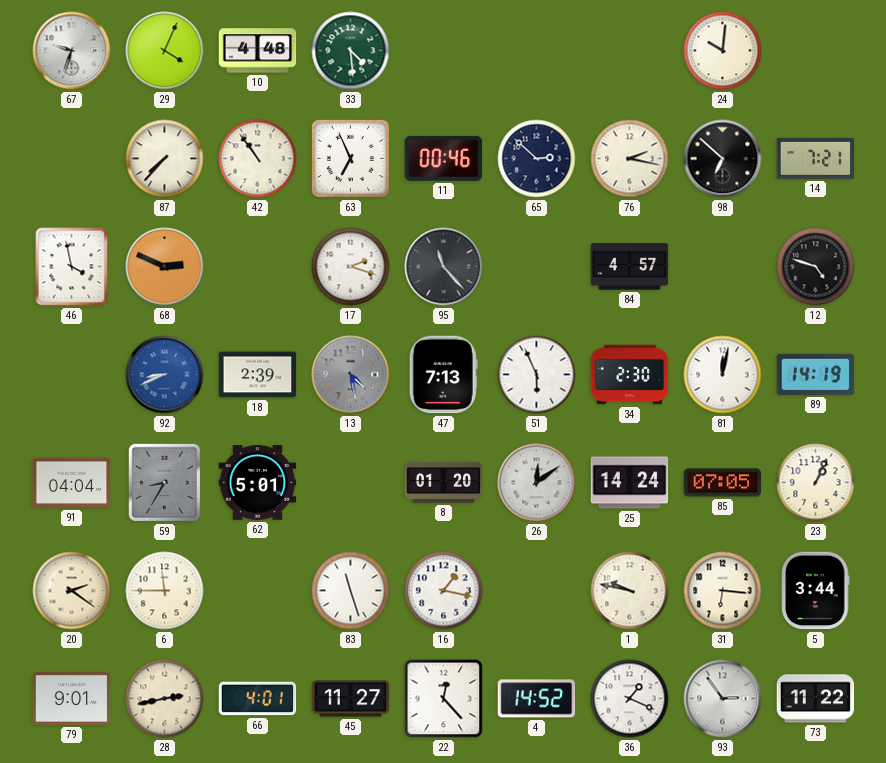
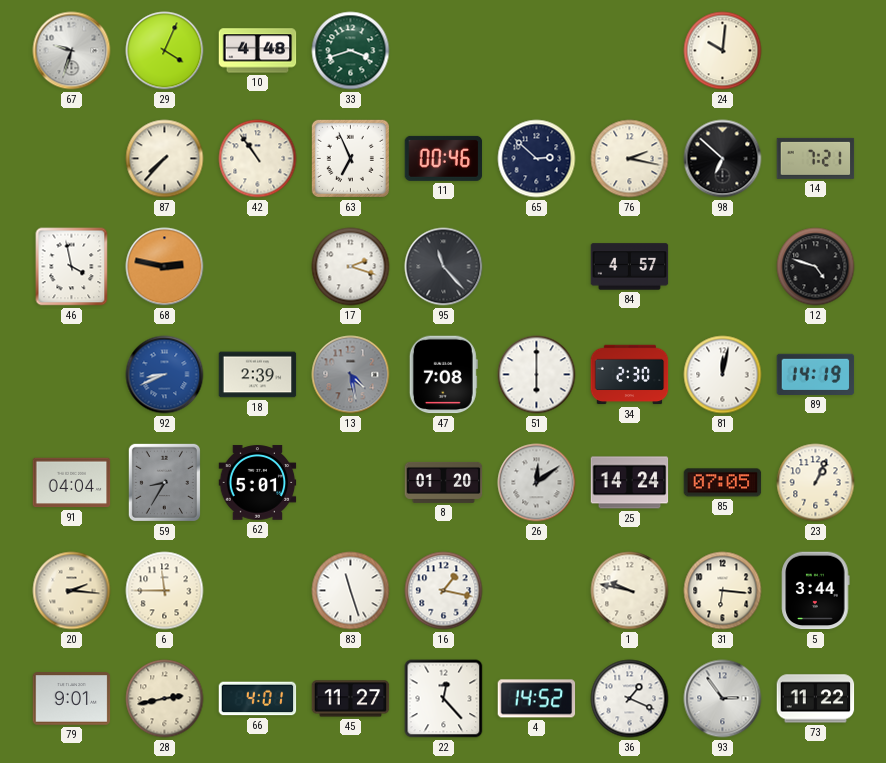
33: 4:29 -> 3:42 (351, 51)
68: 2:49 -> 2:47 (165, 267)
47: 7:13 -> 7:08 (443, 375)
51: 5:56 -> 6:00 (537, 375)
20: 2:21 -> 2:16 (72, 591)
